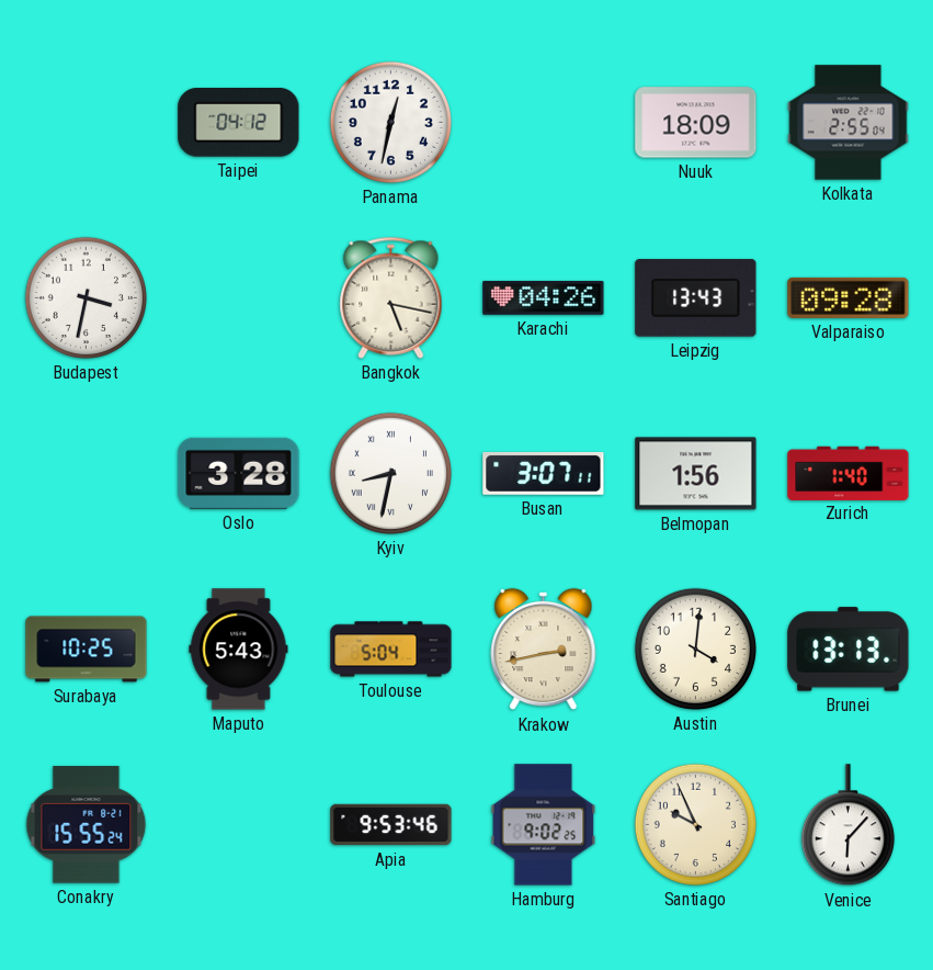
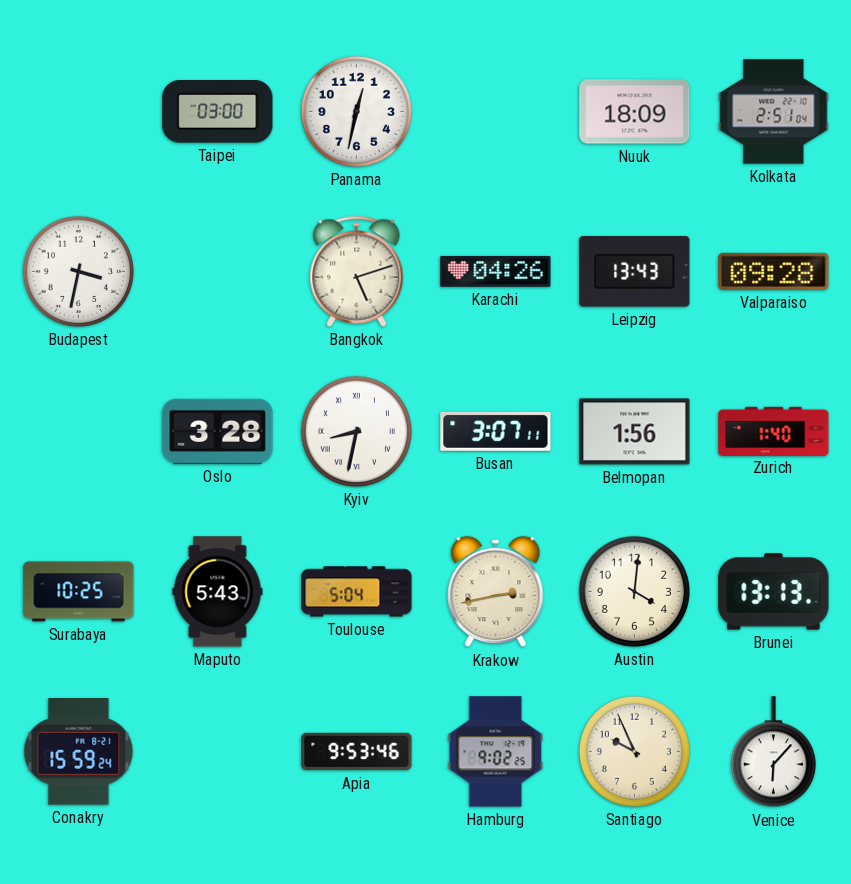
Taipei: 04:12 -> 03:00 (218, 112)
Kolkata: 2:55 -> 2:51 (774, 112)
Bangkok: 5:17 -> 5:12 (357, 271)
Conakry: 15:55 -> 15:59 (79, 752)
